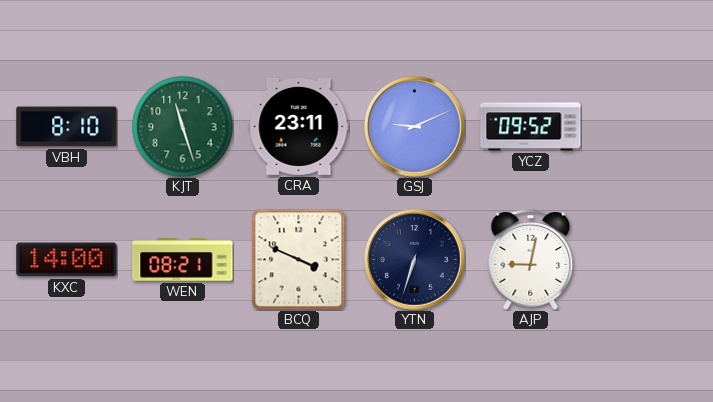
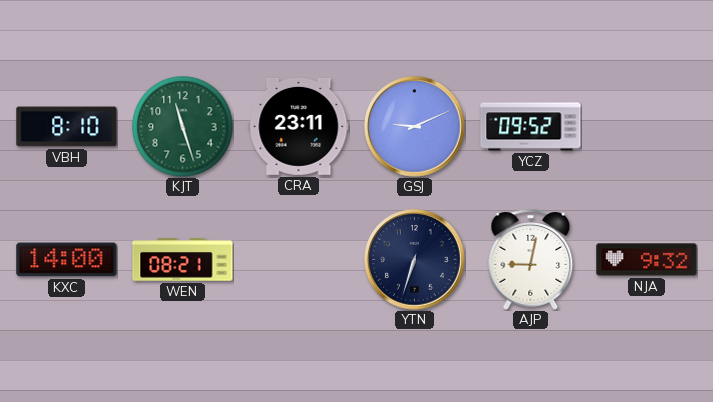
BCQ: 3:49 -> none (299, 259)
NJA: none -> 9:32 (647, 260)
